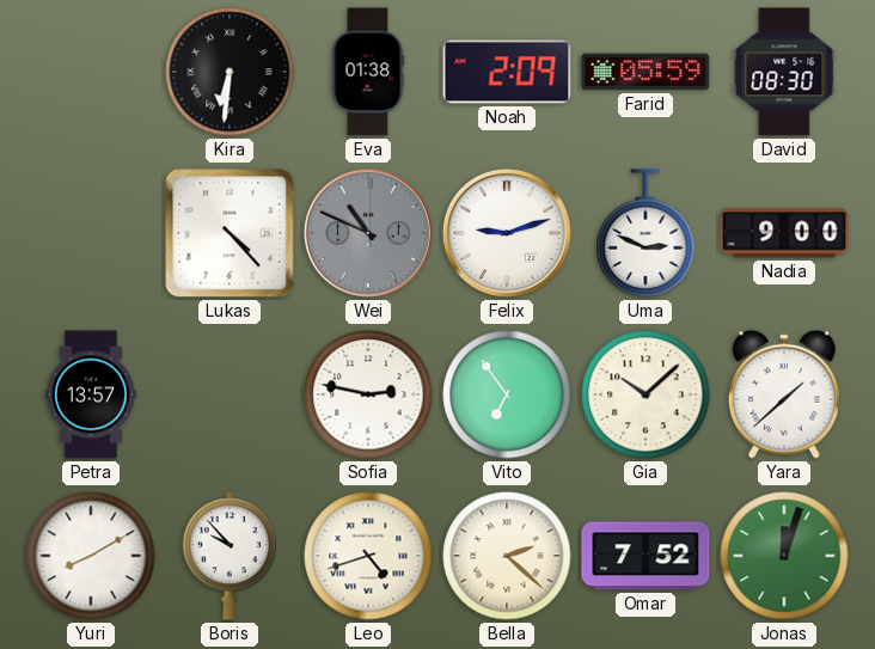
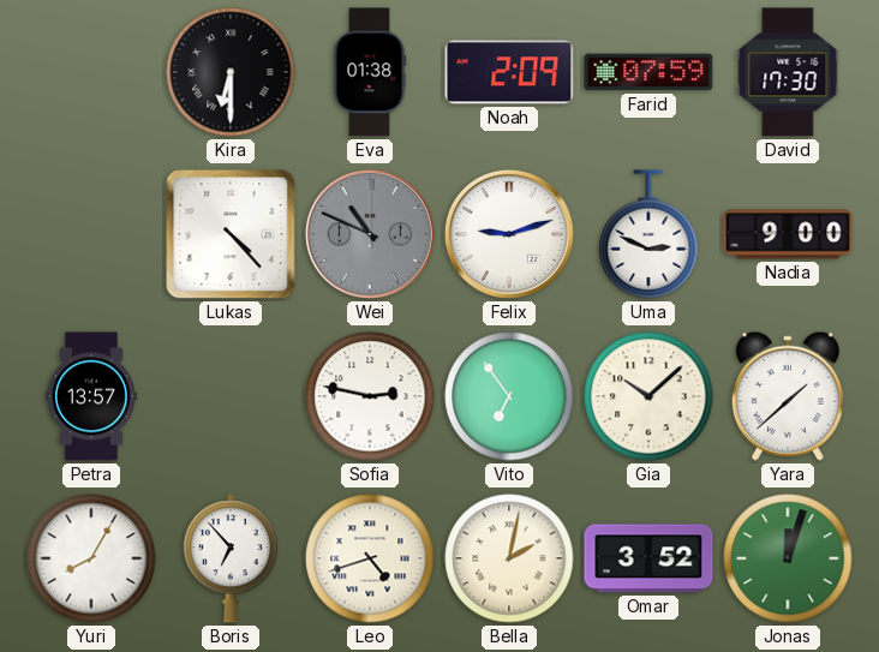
Kira: 6:31 -> 6:30 (231, 72)
Farid: 05:59 -> 07:59 (648, 72)
David: 08:30 -> 17:30 (788, 72)
Yuri: 8:10 -> 8:05 (91, 558)
Boris: 9:53 -> 6:53 (231, 558)
Bella: 2:22 -> 2:02 (509, 558)
Omar: 7:52 -> 3:52 (648, 558)
